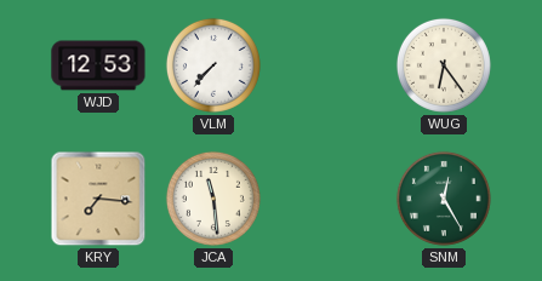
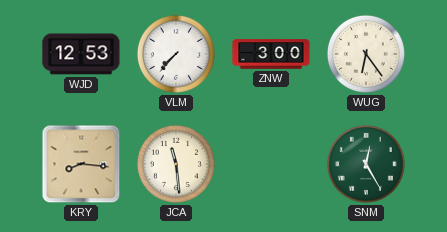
ZNW: none -> 3:00 (271, 54)
KRY: 7:16 -> 8:16 (81, 164)
